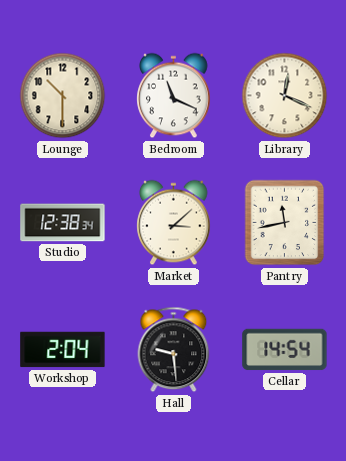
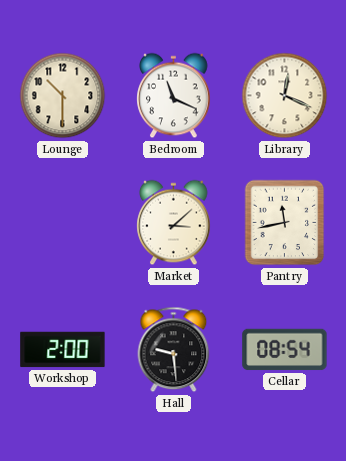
Studio: 12:38 -> none (63, 223)
Workshop: 2:04 -> 2:00 (63, 350)
Cellar: 14:54 -> 08:54 (285, 350)
